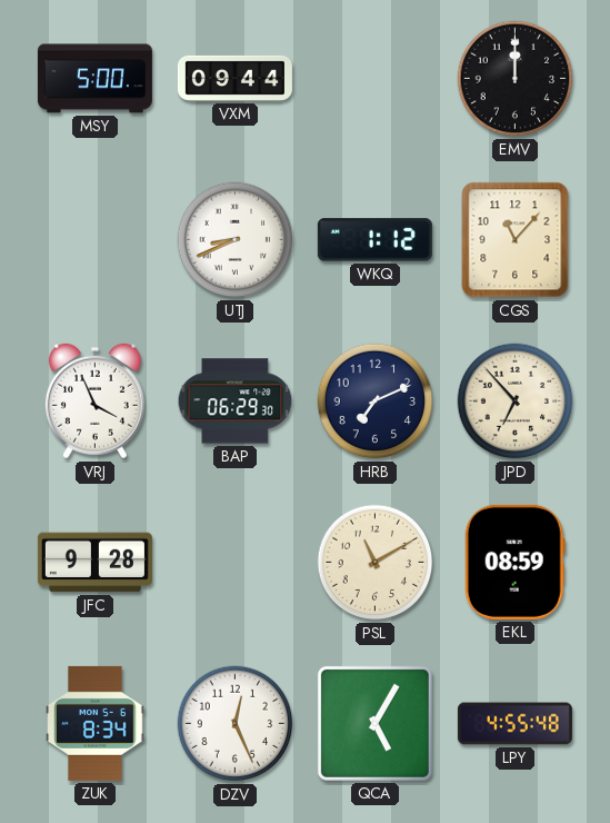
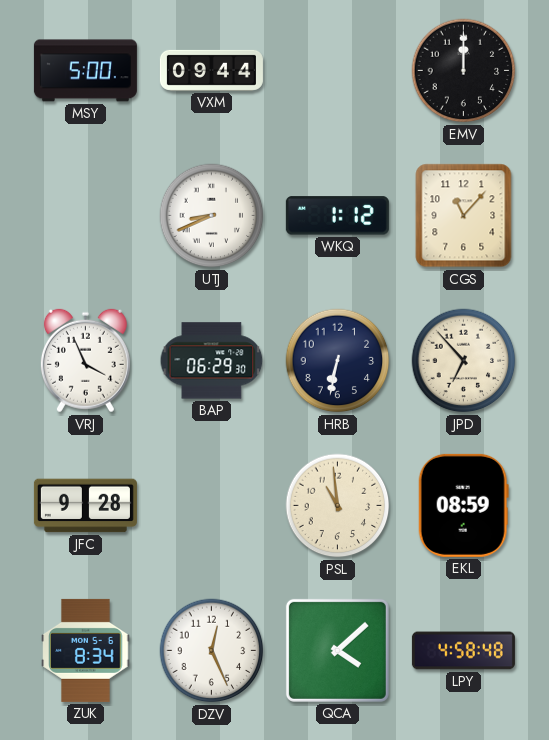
HRB: 7:11 -> 6:32 (338, 361)
PSL: 11:10 -> 10:59 (338, 506)
QCA: 5:05 -> 4:08 (337, 650)
LPY: 4:55 -> 4:58 (463, 651)
